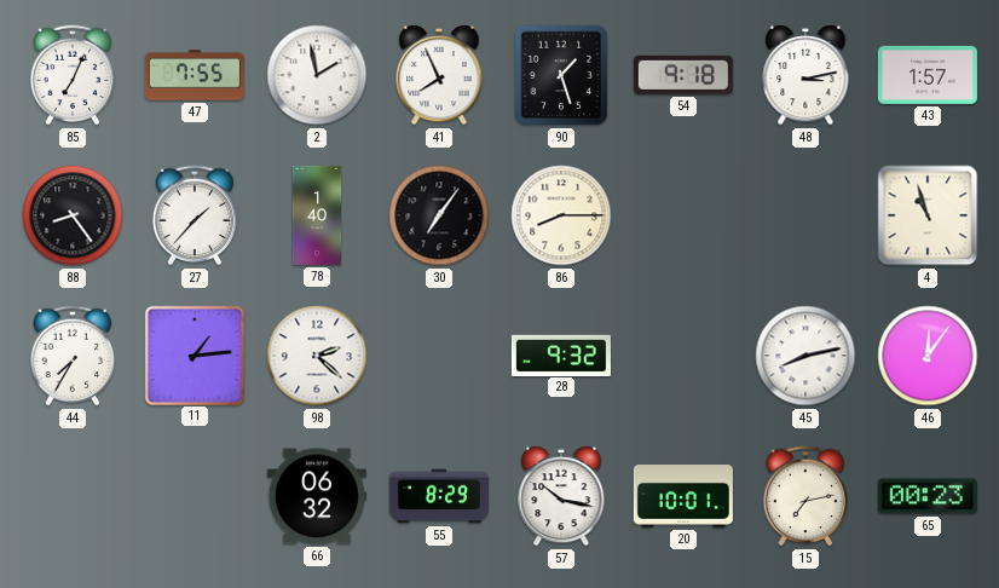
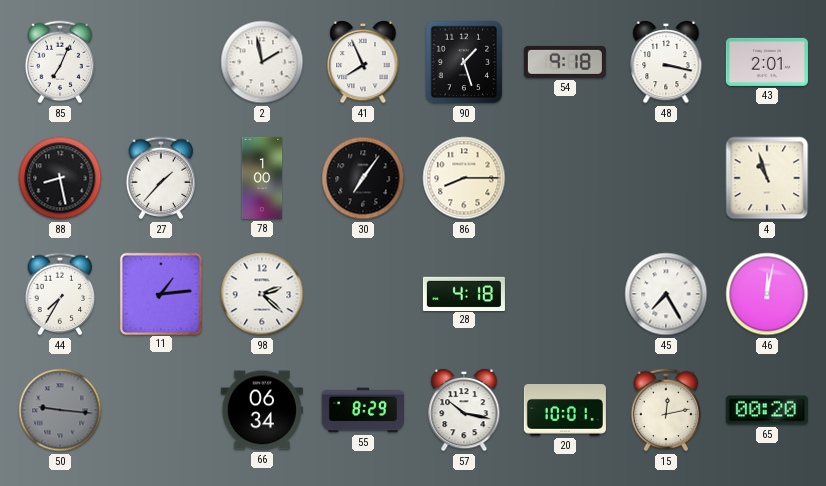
47: 7:55 -> none (195, 75)
48: 3:13 -> 3:17 (666, 63)
43: 1:57 -> 2:01 (767, 62)
88: 8:24 -> 8:28 (60, 178)
78: 1:40 -> 1:00 (262, 178)
28: 9:32 -> 4:18 (464, 293)
45: 8:13 -> 7:25 (666, 294)
46: 12:06 -> 12:02 (767, 294)
50: none -> 9:16 (60, 410)
66: 06:32 -> 06:34 (262, 410)
15: 7:13 -> 12:13 (666, 410)
65: 00:23 -> 00:20 (767, 410)
